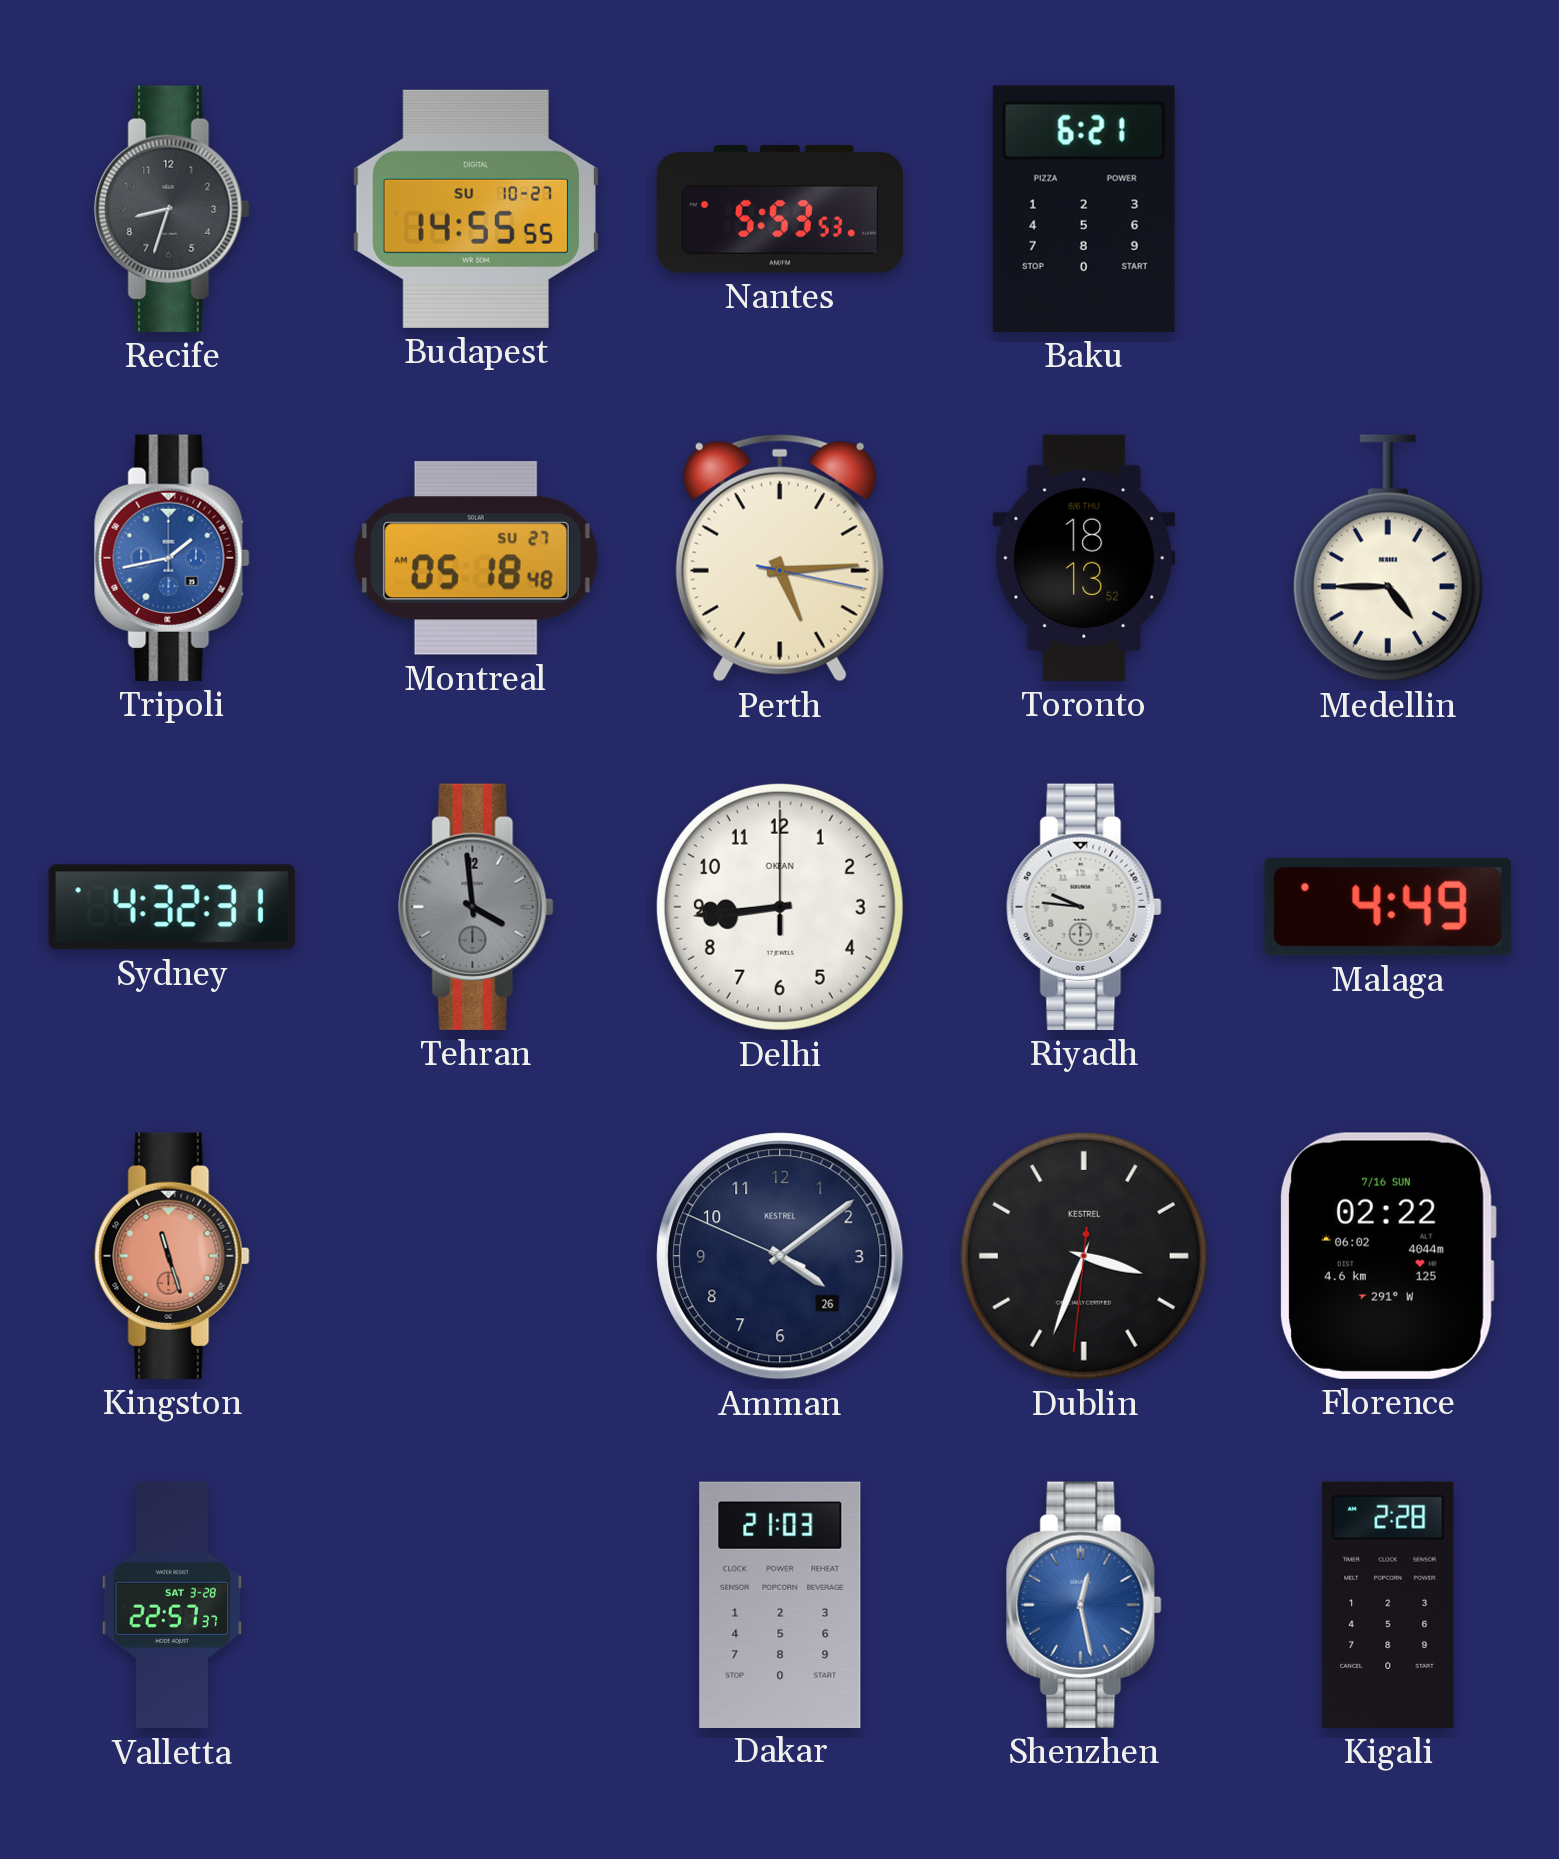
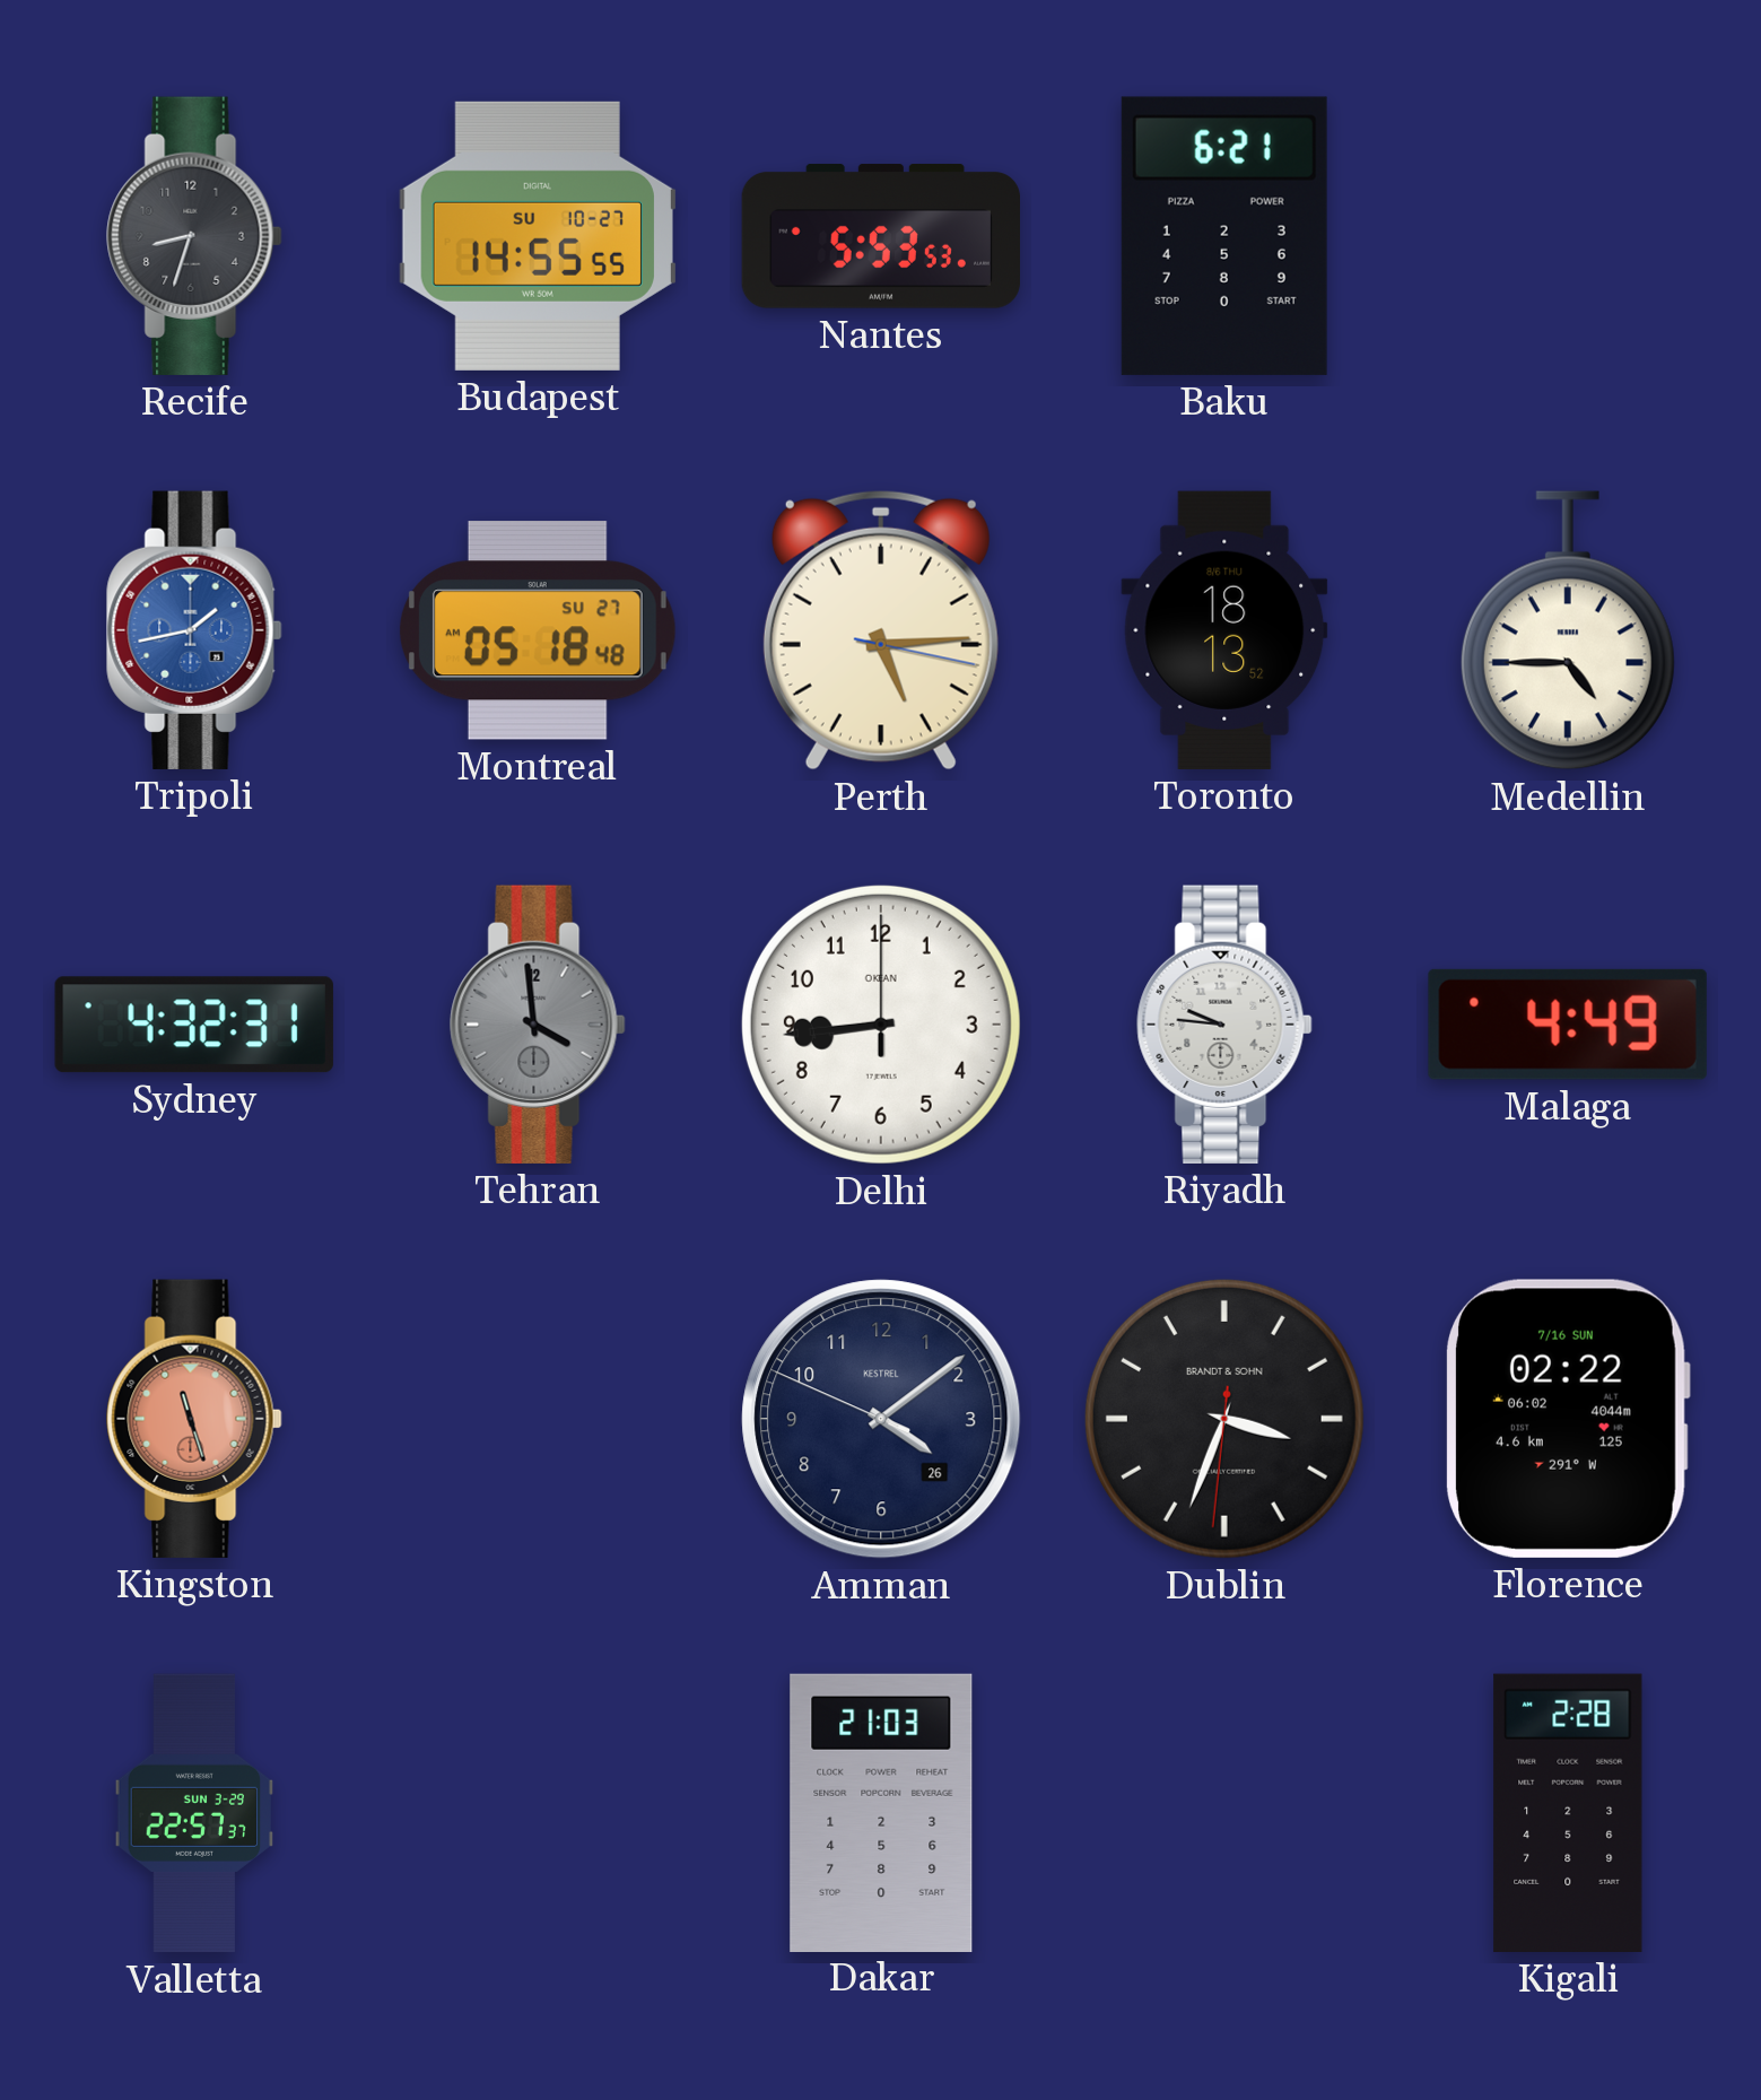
Dublin brand: KESTREL -> BRANDT & SOHN (1224, 1419)
Valletta date: SAT 3-28 -> SUN 3-29 (194, 1813)
Shenzhen: 12:28 -> none (1084, 1605)
